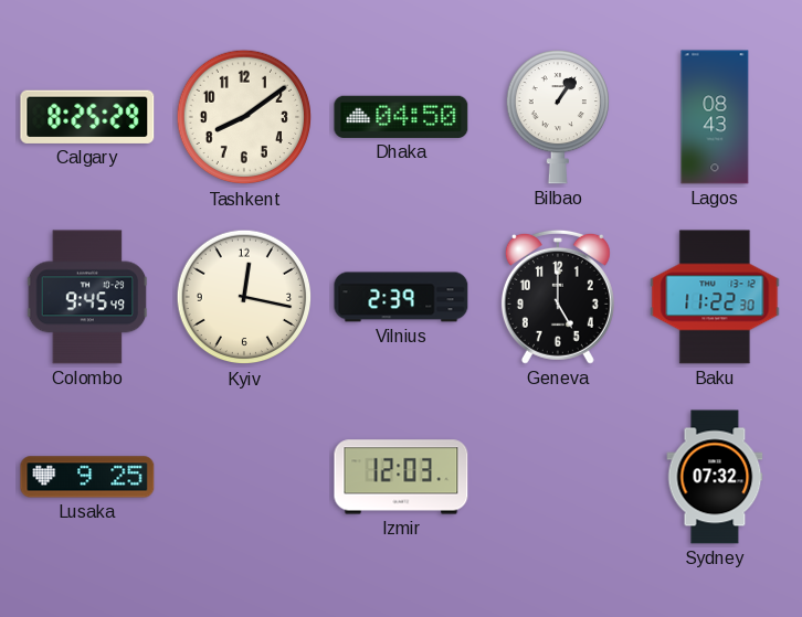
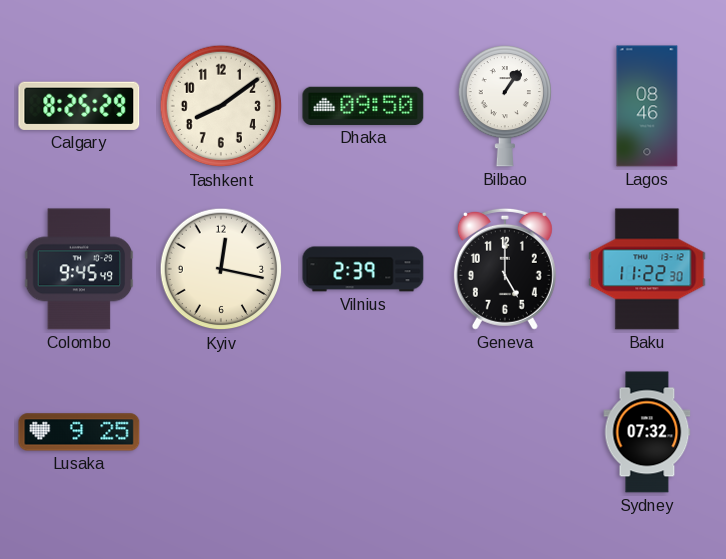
Dhaka: 04:50 -> 09:50 (363, 106)
Lagos: 08:43 -> 08:46 (647, 106)
Izmir: 12:03 -> none (401, 477)
